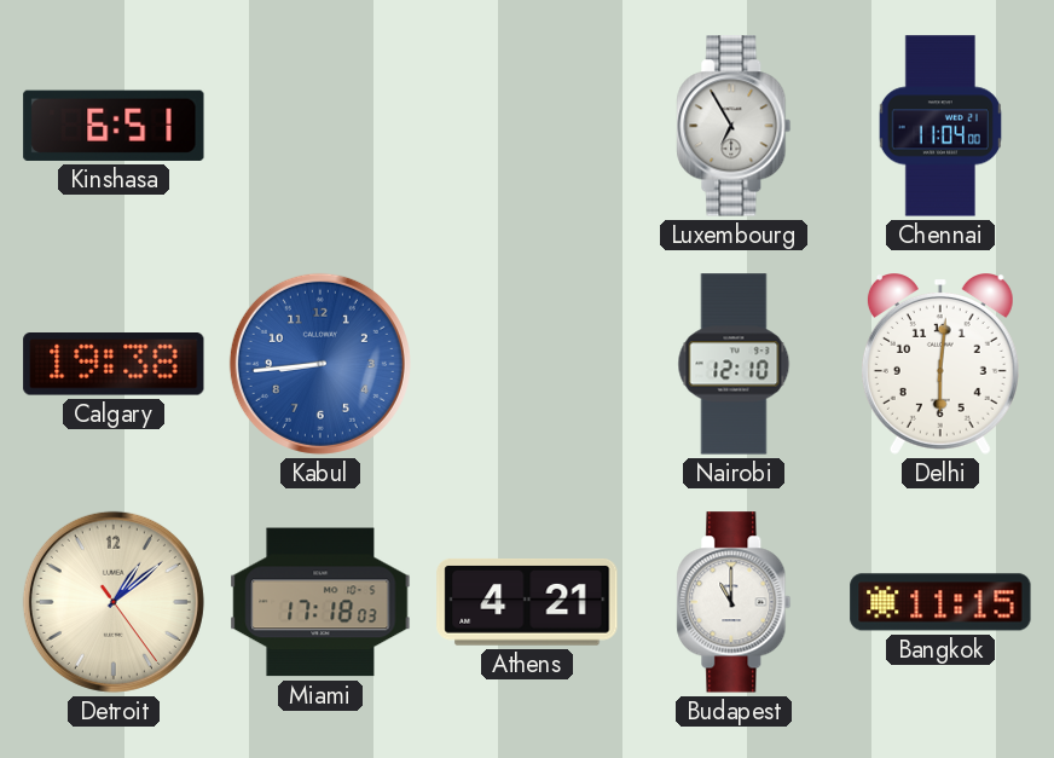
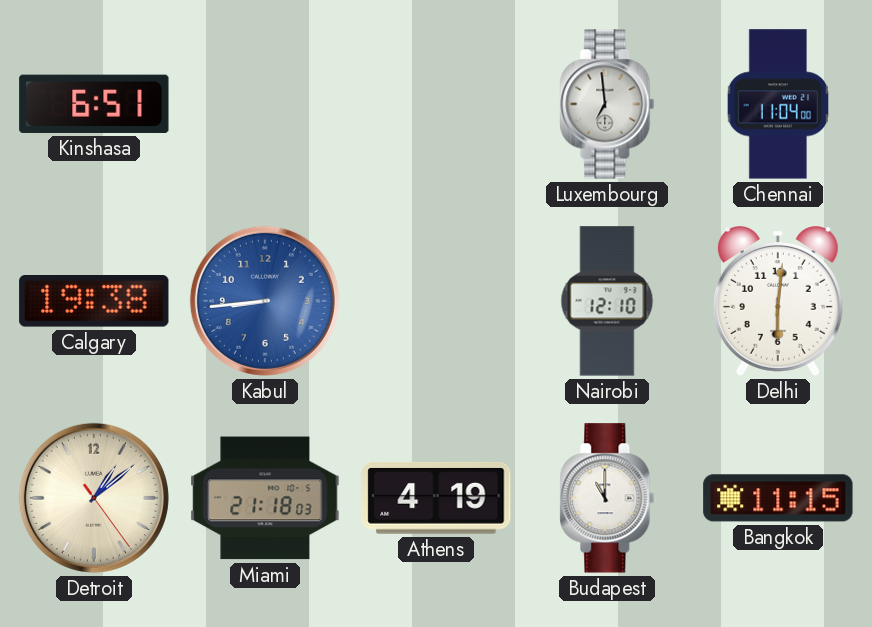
Luxembourg: 6:55 -> 6:59 (607, 104)
Miami: 17:18 -> 21:18 (265, 498)
Athens: 4:21 -> 4:19 (436, 498)
